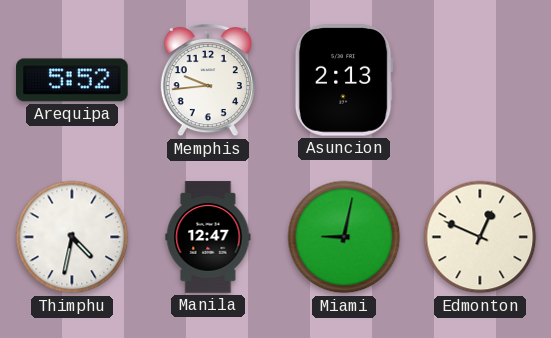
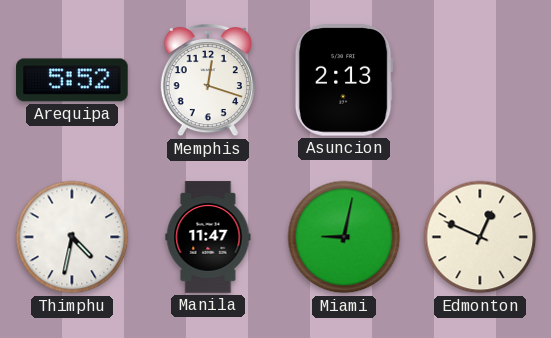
Memphis: 9:44 -> 12:18 (208, 81)
Manila: 12:47 -> 11:47 (208, 237)
